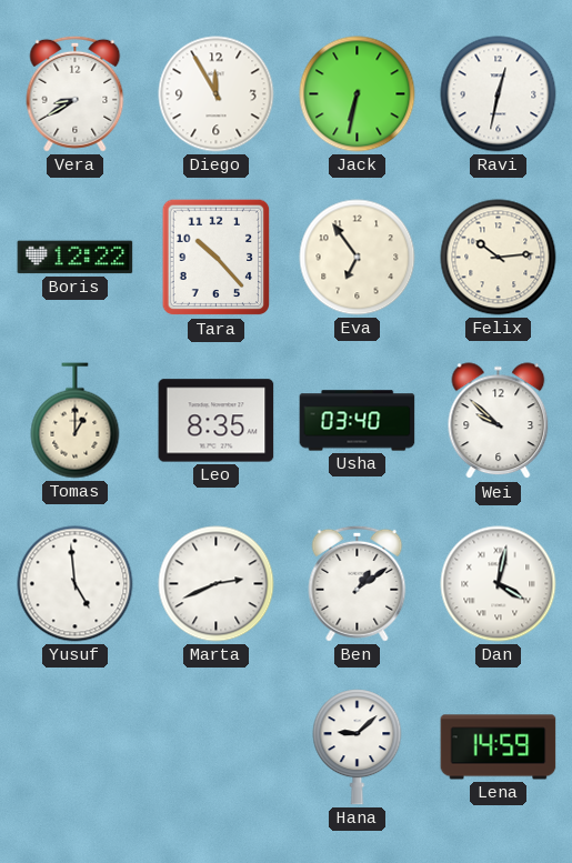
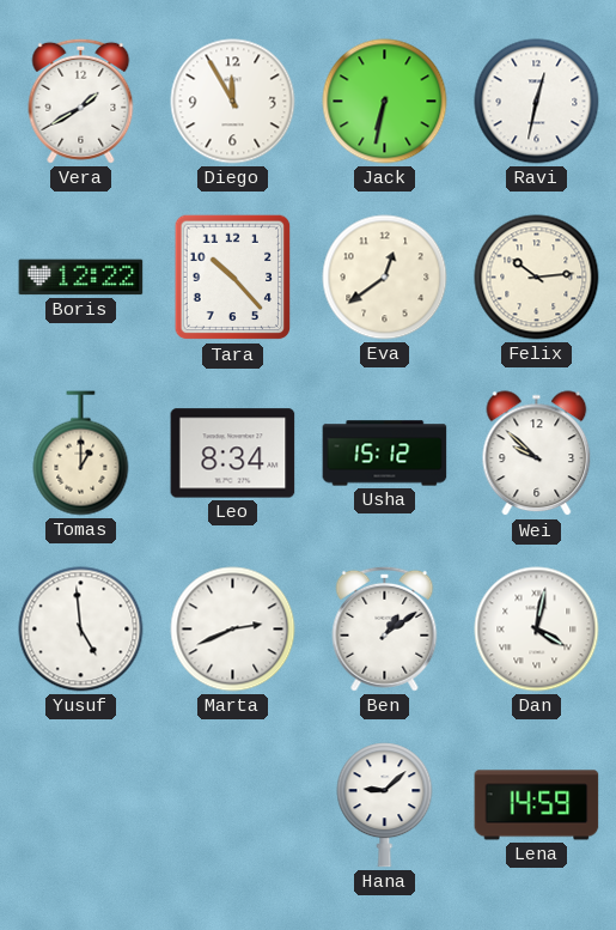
Vera: 8:40 -> 1:40 (81, 101)
Eva: 6:54 -> 12:39 (385, 278)
Leo: 8:35 -> 8:34 (233, 454)
Usha: 03:40 -> 15:12 (385, 454)
